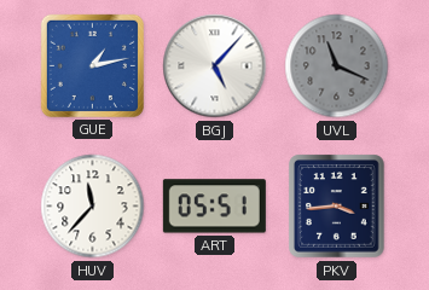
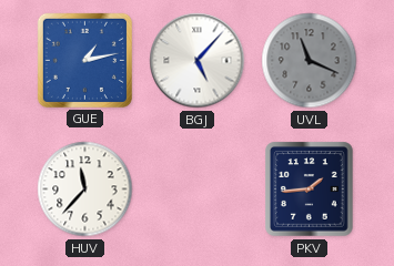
ART: 05:51 -> none (214, 207)
PKV: 3:44 -> 1:44 (310, 190)
